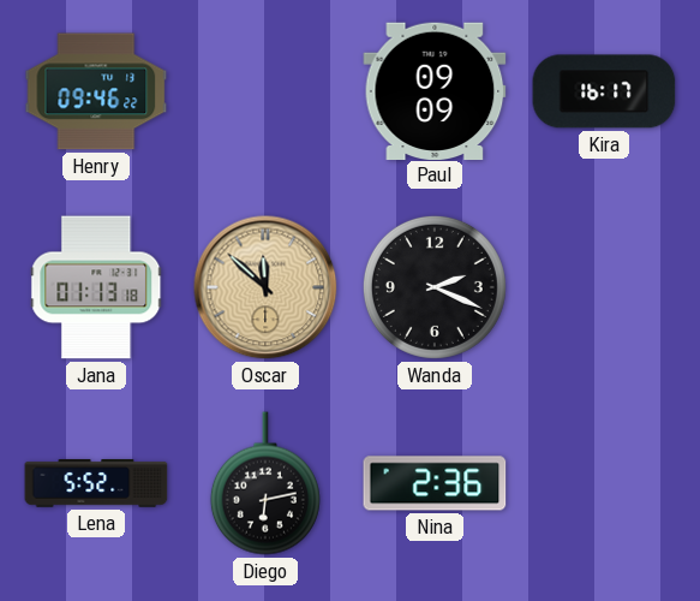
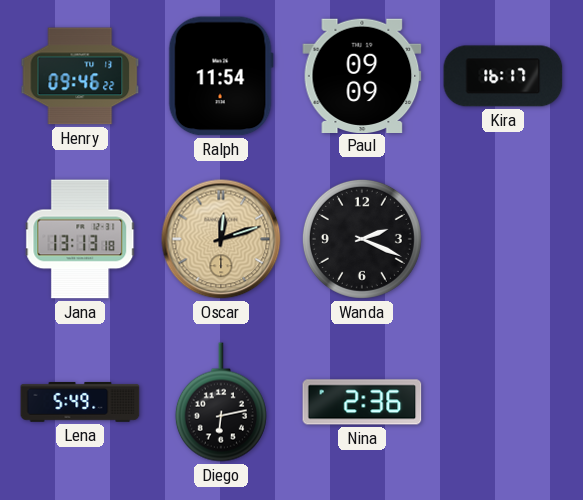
Ralph: none -> 11:54 (221, 76)
Jana: 01:13 -> 13:13 (80, 239)
Oscar: 11:52 -> 12:12 (221, 239)
Lena: 5:52 -> 5:49 (80, 402)
